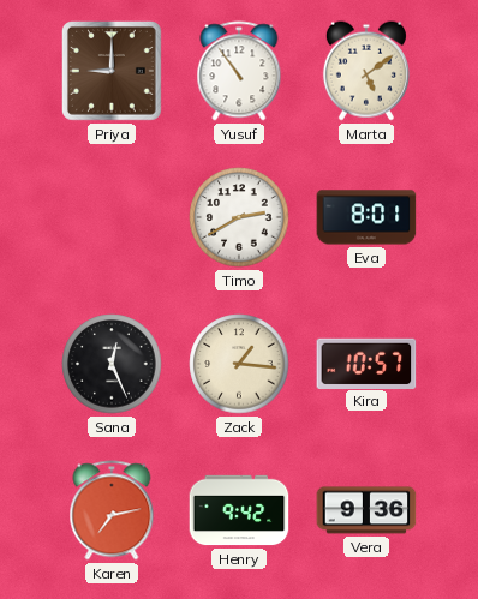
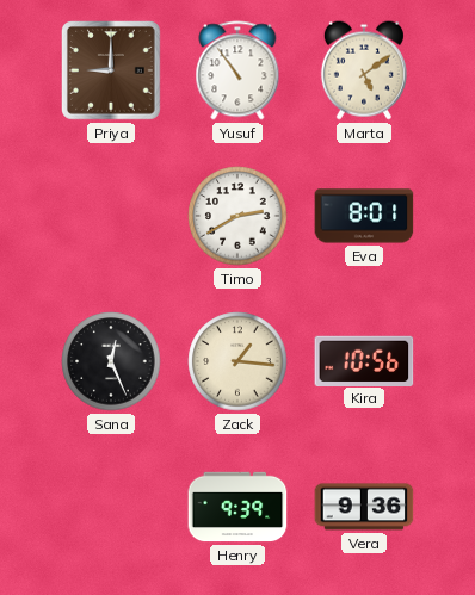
Kira: 10:57 -> 10:56 (364, 360)
Karen: 7:13 -> none (112, 510)
Henry: 9:42 -> 9:39 (237, 507)
